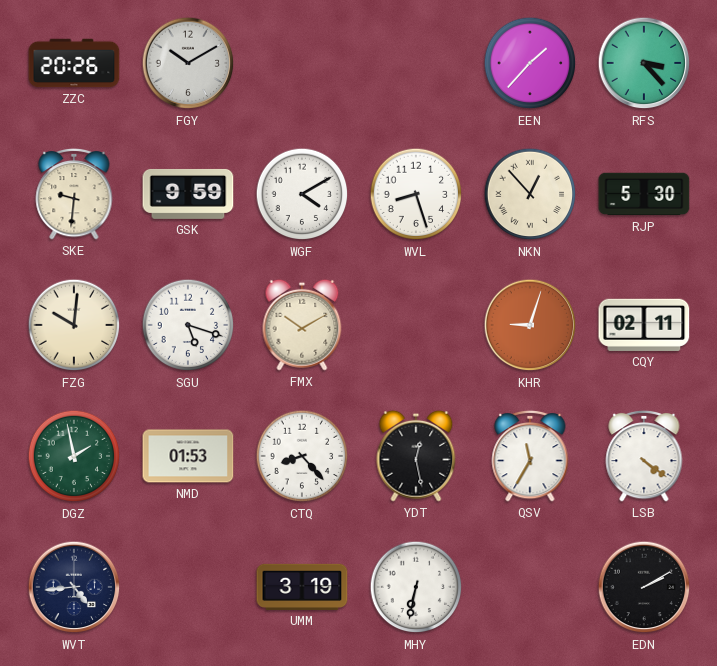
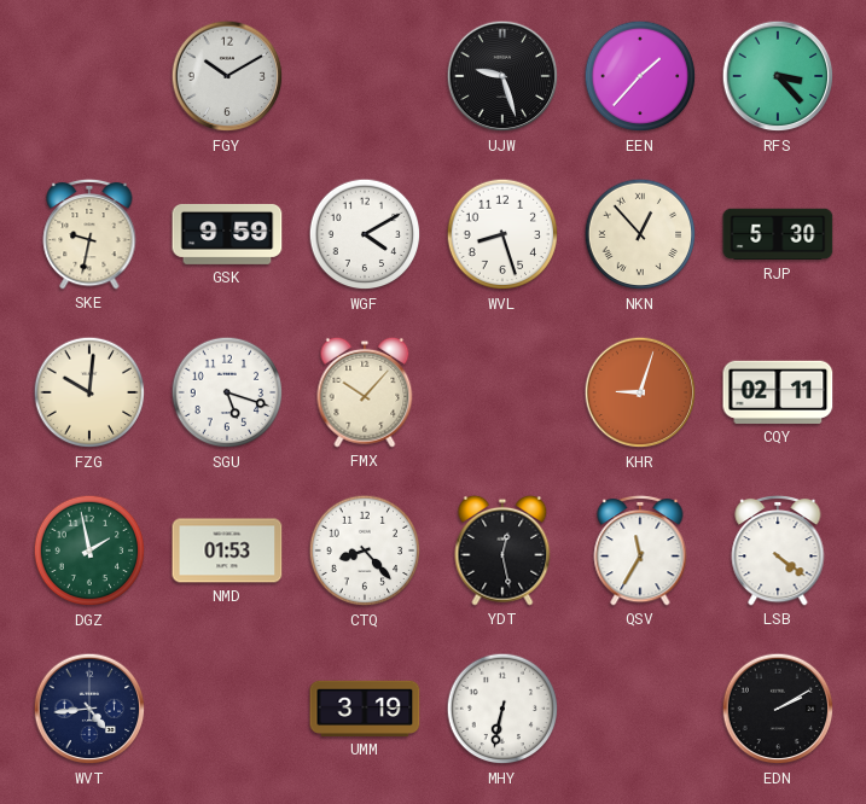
ZZC: 20:26 -> none (74, 63)
UJW: none -> 9:27 (502, 76)
SKE: 9:31 -> 9:32 (89, 234)
FMX: 10:10 -> 10:07 (365, 392)
